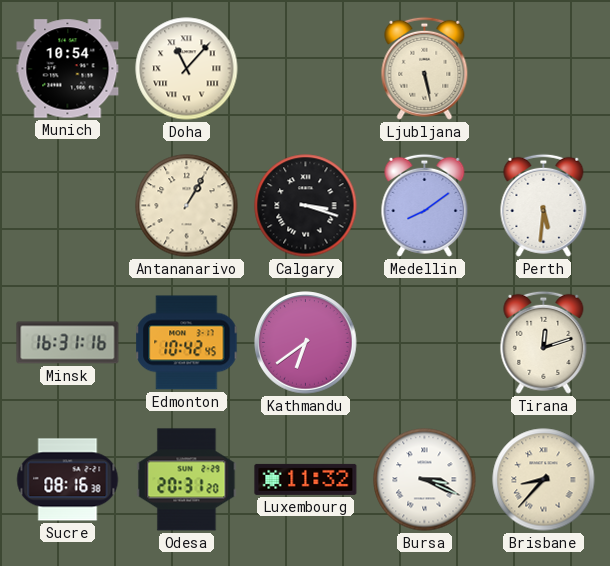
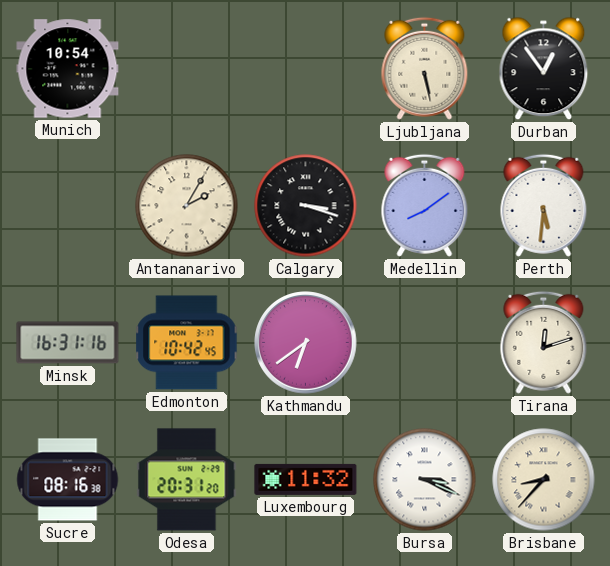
Doha: 11:07 -> none (187, 69)
Durban: none -> 12:54 (544, 69)
Antananarivo: 1:05 -> 2:05 (187, 206)
